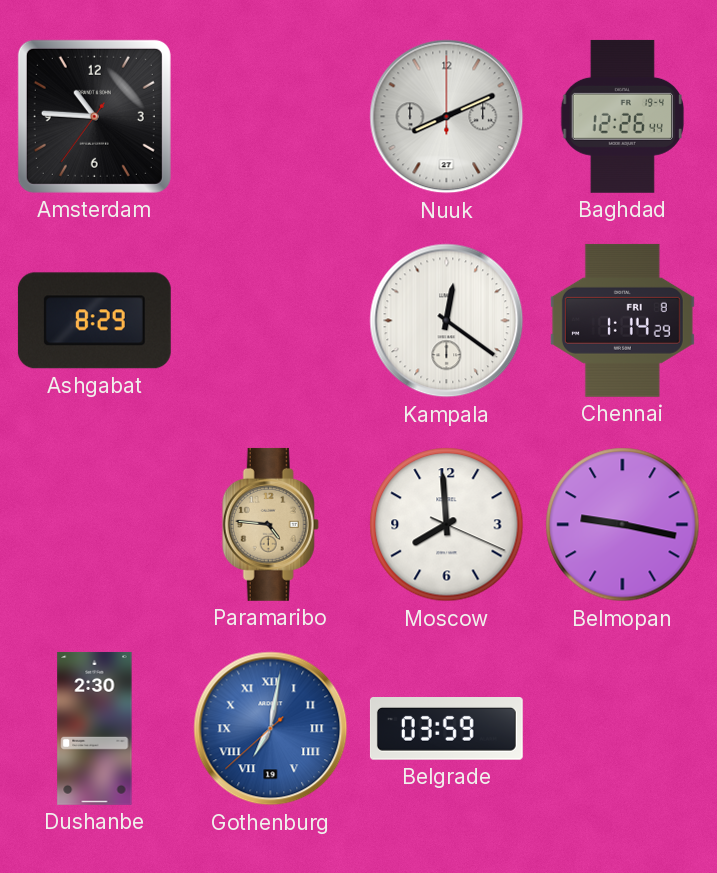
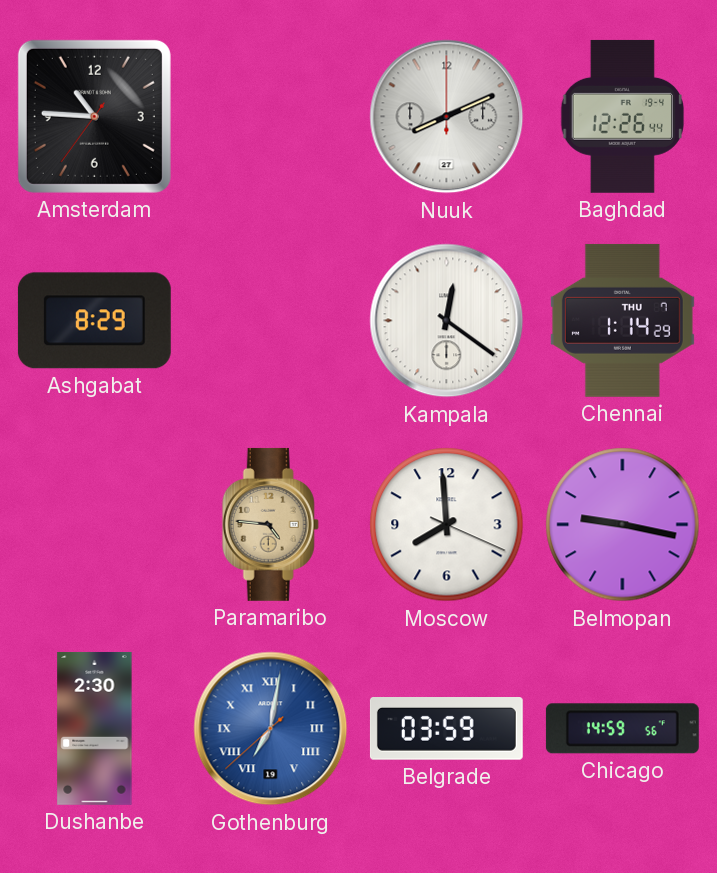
Chennai date: FRI 8 -> THU 7 (622, 320)
Chicago: none -> 14:59 (622, 729)
